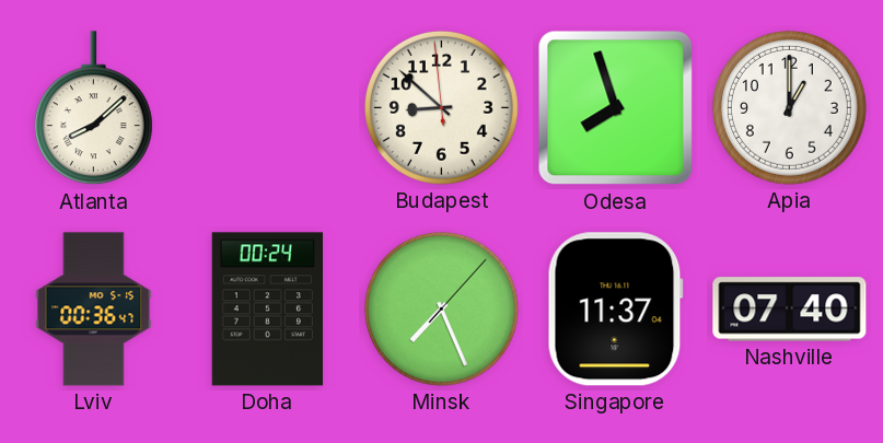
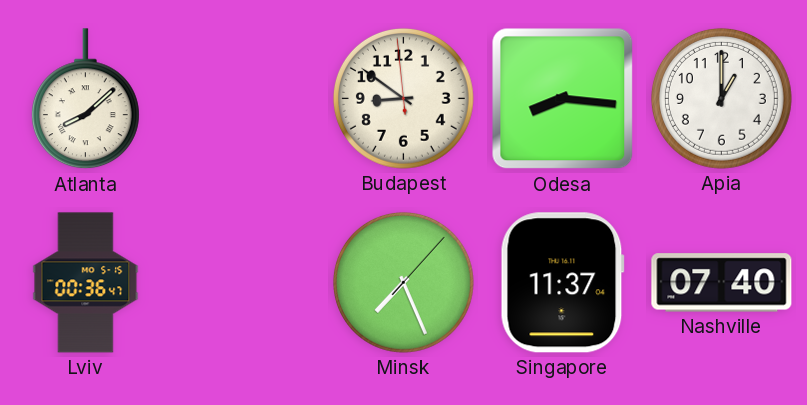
Budapest: 8:51 -> 8:50 (403, 98)
Odesa: 7:57 -> 8:16 (563, 99)
Doha: 00:24 -> none (268, 310)
